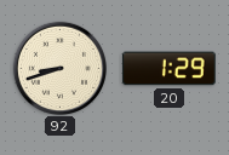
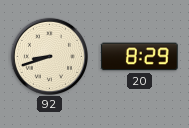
20: 1:29 -> 8:29 (140, 57)
